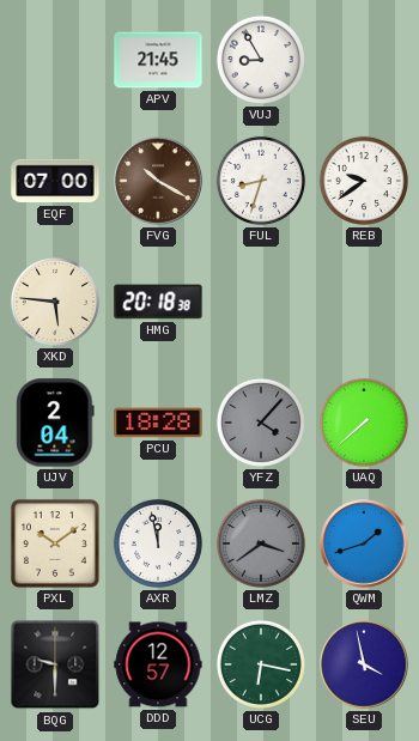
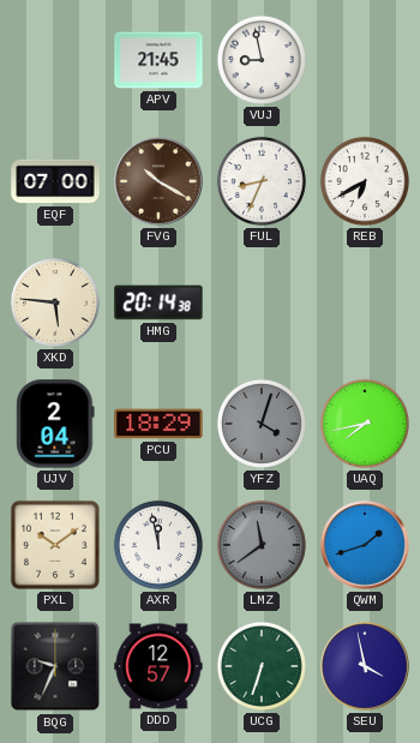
VUJ: 8:55 -> 8:58 (262, 60)
FUL: 8:33 -> 8:34 (262, 181)
REB: 9:39 -> 6:40 (365, 181)
HMG: 20:18 -> 20:14 (158, 302)
PCU: 18:28 -> 18:29 (158, 424)
YFZ: 4:07 -> 4:03 (262, 424)
UAQ: 7:38 -> 7:43 (365, 424)
LMZ: 3:39 -> 11:39 (262, 545)
BQG: 9:30 -> 9:34 (55, 666)
UCG: 6:17 -> 6:33 (262, 666)
